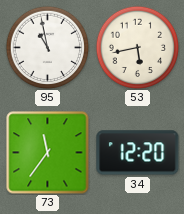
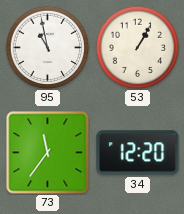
53: 5:43 -> 1:05 (137, 47)
